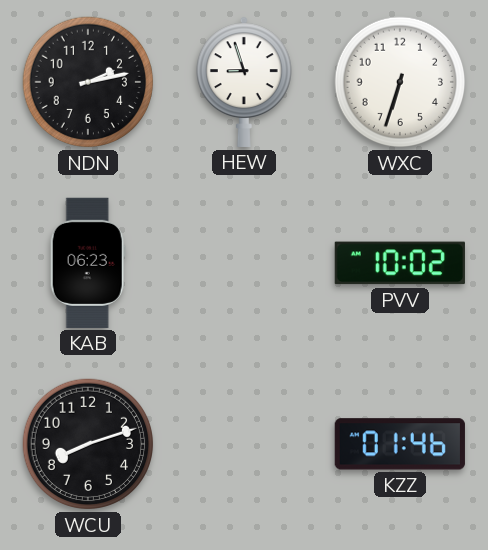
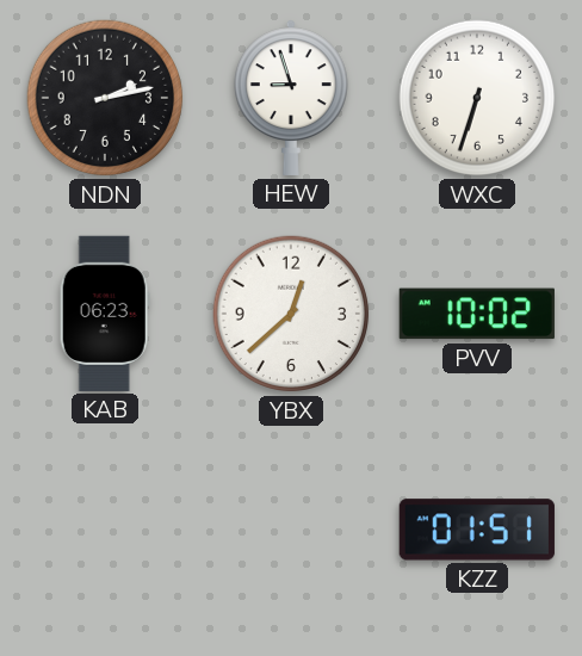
YBX: none -> 12:38 (291, 314)
WCU: 8:12 -> none (88, 444)
KZZ: 01:46 -> 01:51 (477, 530)
